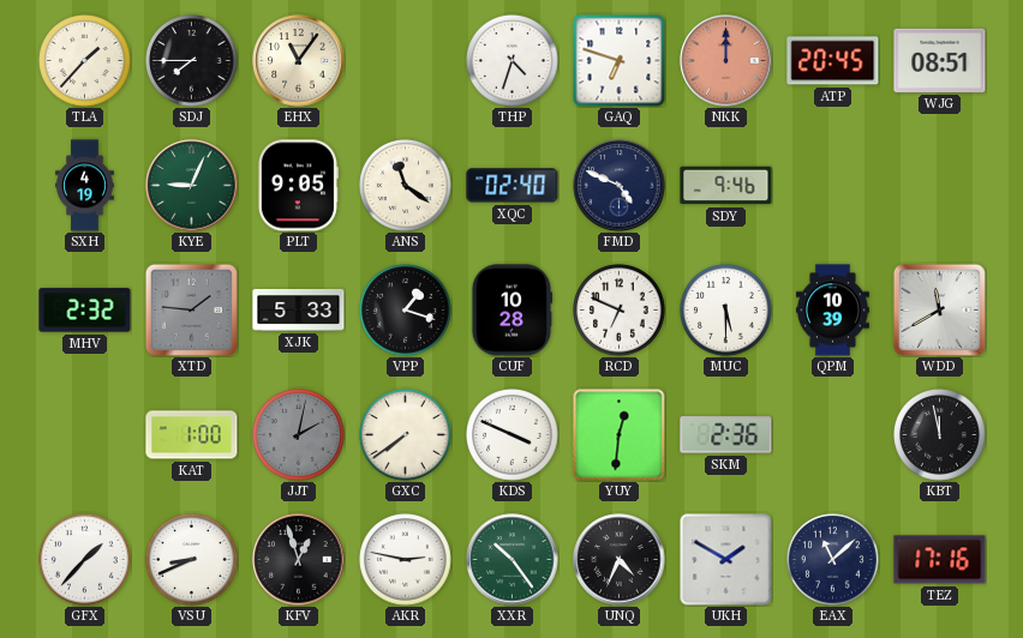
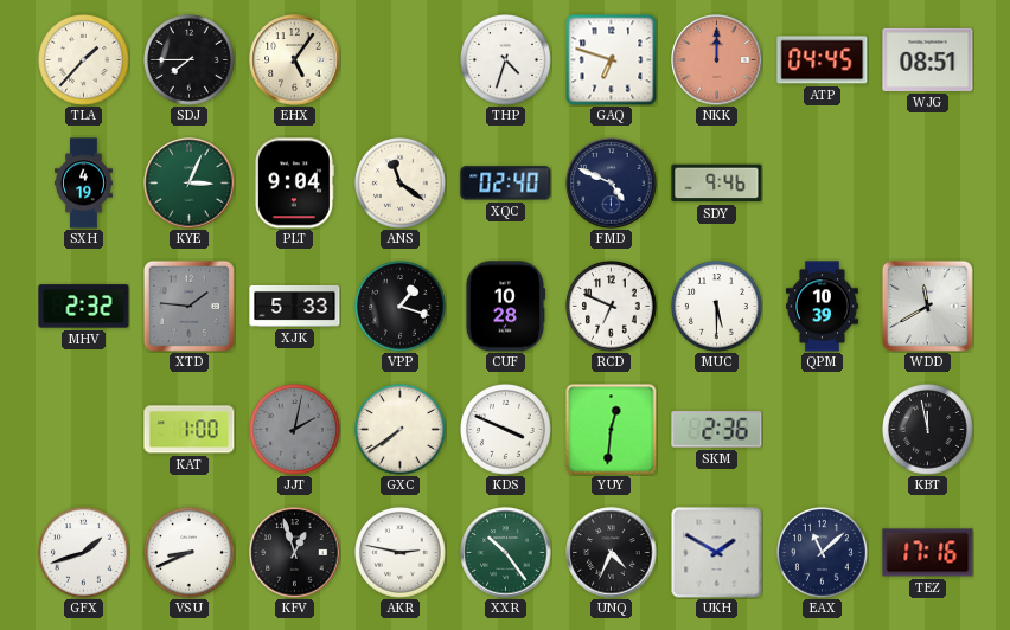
EHX: 11:06 -> 5:06 (295, 60)
ATP: 20:45 -> 04:45 (823, 60)
KYE: 9:04 -> 3:04 (190, 184)
PLT: 9:05 -> 9:04 (294, 184)
GFX: 1:37 -> 1:42 (84, 553)
